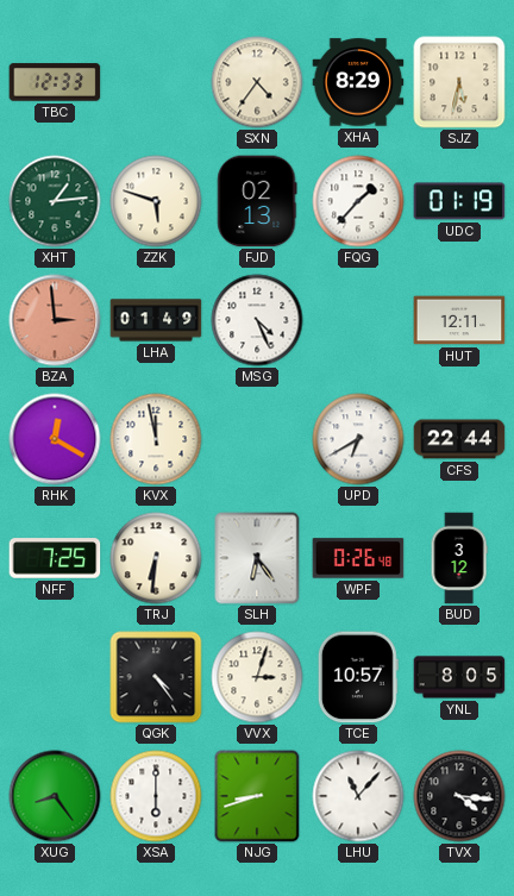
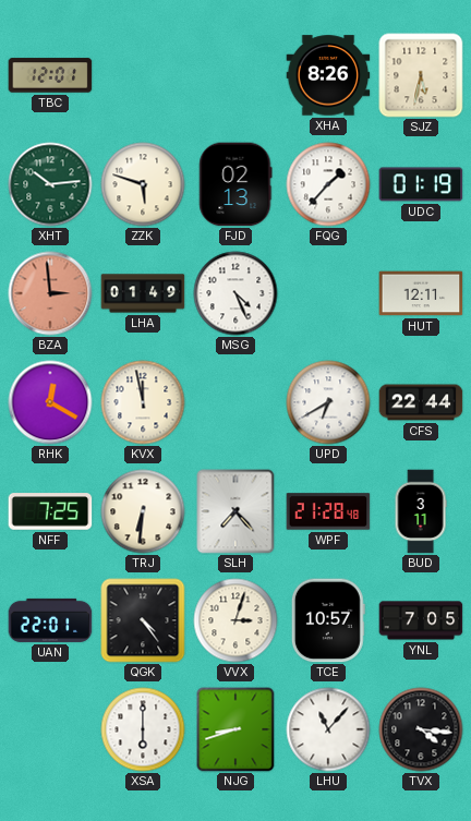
TBC: 12:33 -> 12:01 (50, 75)
SXN: 4:36 -> none (257, 82)
XHA: 8:29 -> 8:26 (328, 75)
XHT: 1:14 -> 10:14 (50, 184)
SLH: 6:24 -> 7:23 (235, 511)
WPF: 0:26 -> 21:28 (328, 511)
BUD: 3:12 -> 3:11 (421, 511)
UAN: none -> 22:01 (50, 620)
YNL: 8:05 -> 7:05 (421, 620)
XUG: 8:24 -> none (55, 796)
